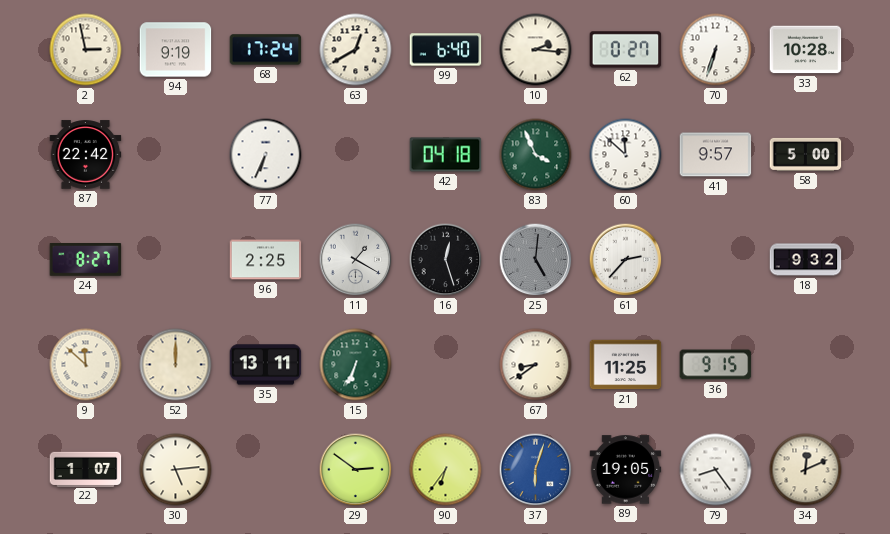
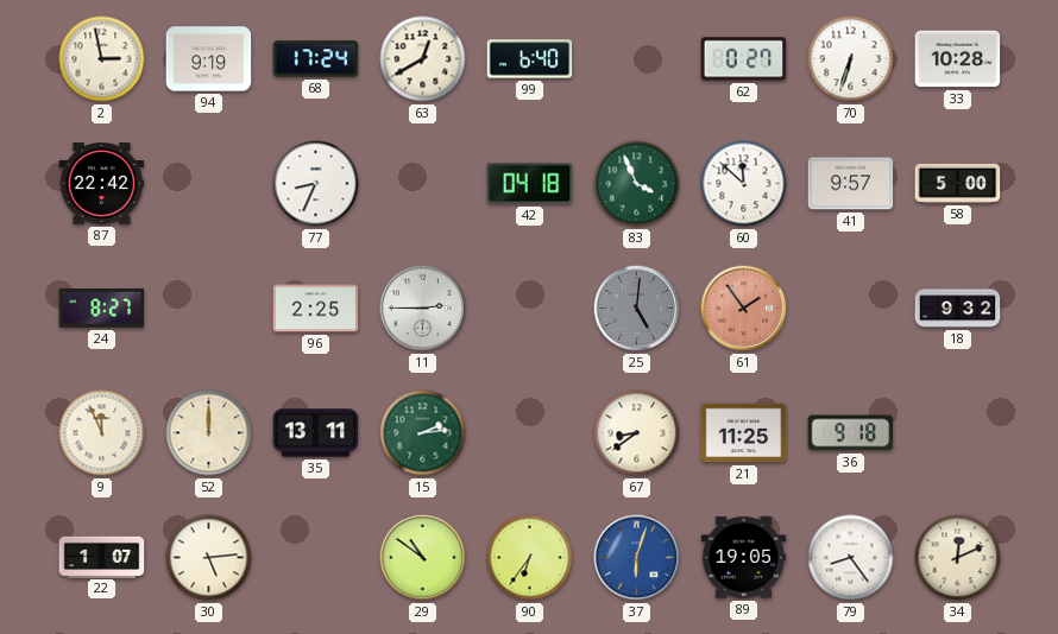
10: 2:16 -> none (536, 50)
77: 6:34 -> 8:34 (316, 184)
11: 1:20 -> 2:45 (423, 309)
16: 12:27 -> none (446, 260)
61: 2:37 -> 1:54 (744, 309)
61 dial: white -> salmon (744, 309)
9: 11:52 -> 11:56 (102, 433)
15: 6:34 -> 2:14 (423, 433)
36: 9:15 -> 9:18 (851, 433)
29: 2:51 -> 10:51 (423, 558)
